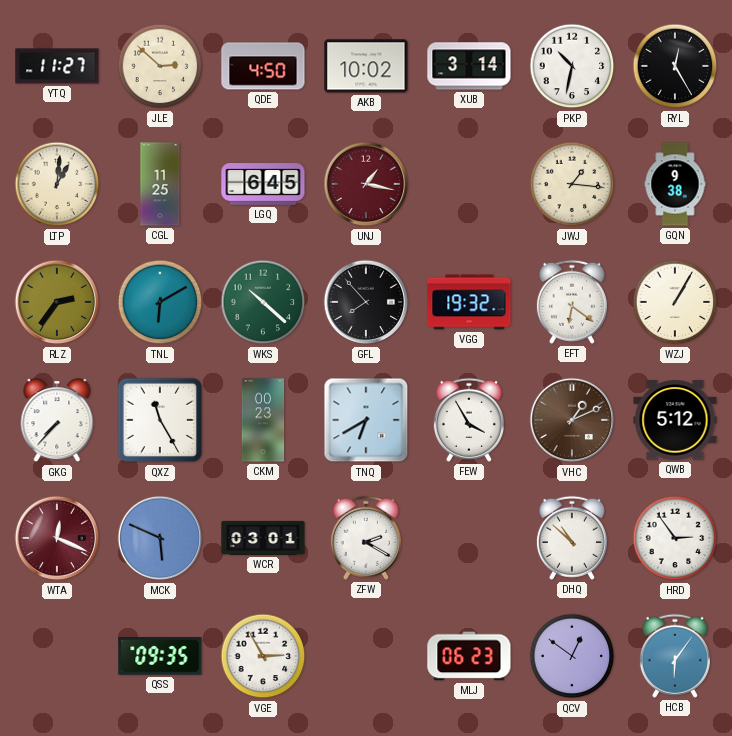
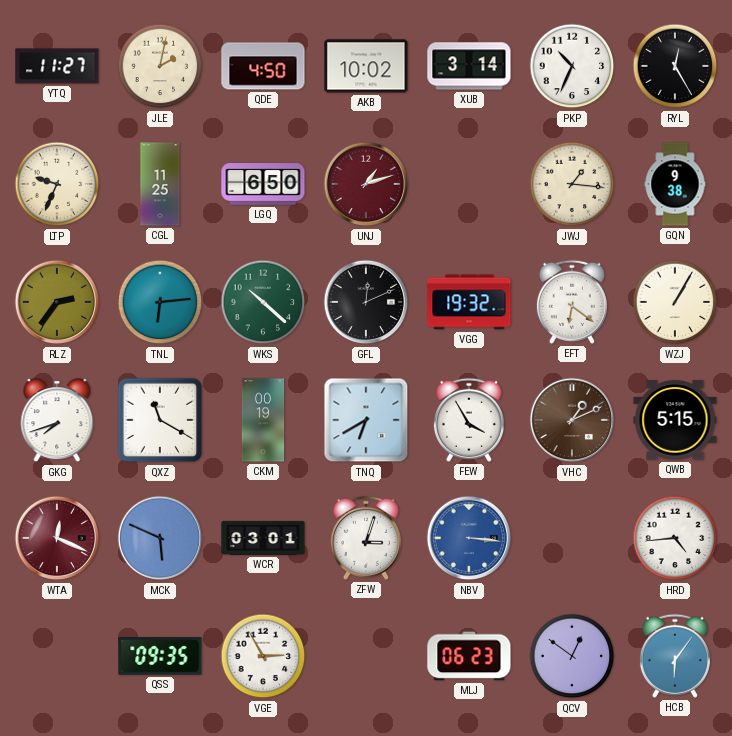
JLE: 2:52 -> 2:02 (160, 66)
PKP: 10:32 -> 10:34 (572, 66)
LTP: 1:01 -> 9:34 (57, 184)
LGQ: 6:45 -> 6:50 (263, 184)
UNJ: 1:17 -> 1:12 (366, 184)
TNL: 6:10 -> 6:14 (160, 302)
GFL: 7:53 -> 12:11 (366, 302)
GKG: 7:37 -> 7:42 (57, 421)
QXZ: 11:25 -> 11:20 (160, 420)
CKM: 00:23 -> 00:19 (263, 420)
QWB: 5:12 -> 5:15 (675, 420)
ZFW: 2:20 -> 3:03 (366, 538)
NBV: none -> 3:16 (469, 538)
DHQ: 10:52 -> none (572, 538)
HRD: 2:54 -> 4:44 (675, 538)
